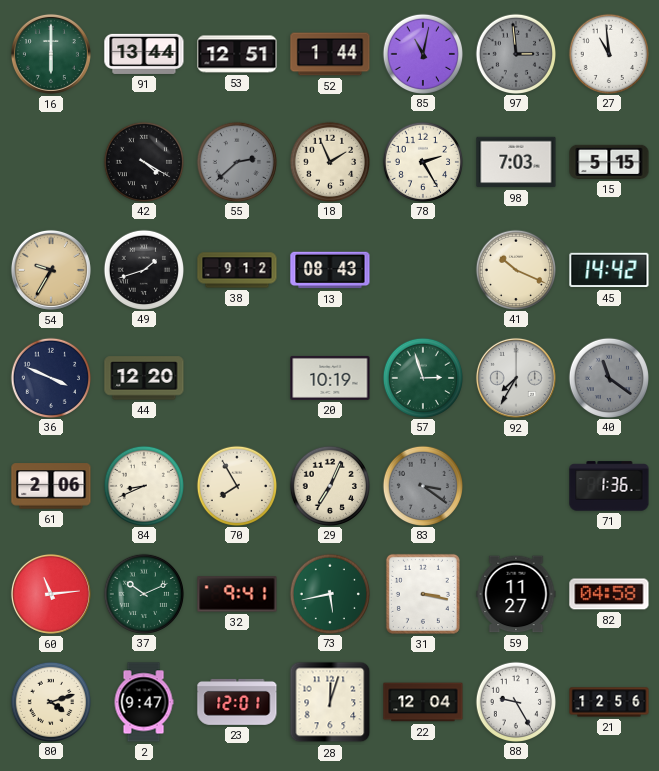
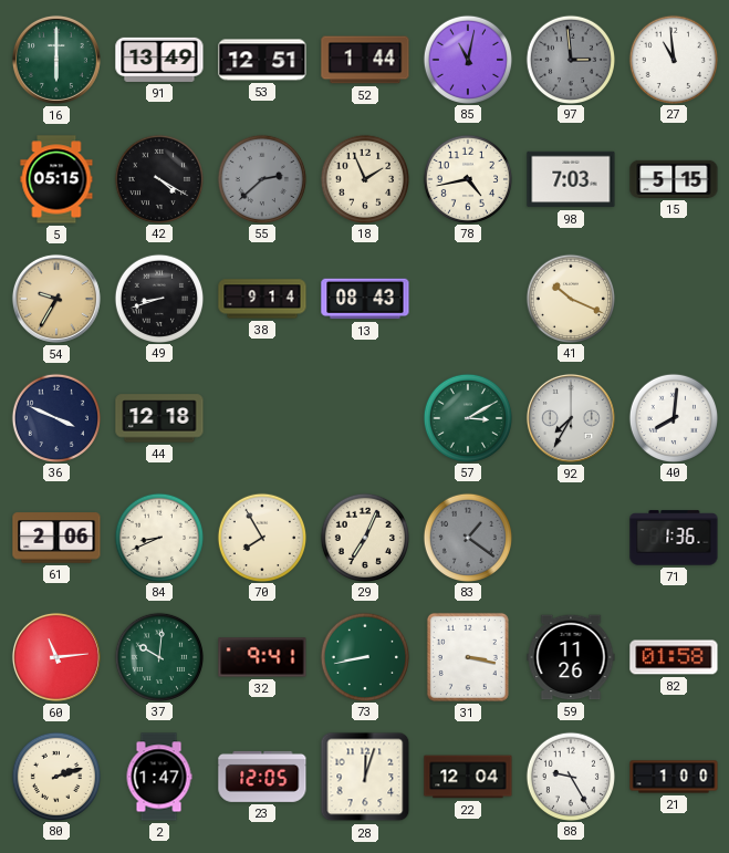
91: 13:44 -> 13:49 (159, 60)
5: none -> 05:15 (56, 179)
78: 2:25 -> 4:43 (467, 178)
49: 1:42 -> 8:42 (158, 298)
38: 9:12 -> 9:14 (262, 299)
45: 14:42 -> none (609, 270)
44: 12:20 -> 12:18 (159, 418)
20: 10:19 -> none (330, 378)
57: 2:57 -> 3:10 (467, 417)
40: 11:21 -> 8:01 (673, 417)
40 dial: grey -> white (673, 417)
83: 3:21 -> 1:21 (467, 537)
37: 10:11 -> 10:01 (158, 656)
73: 5:43 -> 8:43 (364, 656)
59: 11:27 -> 11:26 (571, 657)
82: 04:58 -> 01:58 (674, 657)
80: 4:12 -> 2:12 (55, 776)
2: 9:47 -> 1:47 (159, 777)
23: 12:01 -> 12:05 (262, 777)
21: 12:56 -> 1:00 (674, 777)
